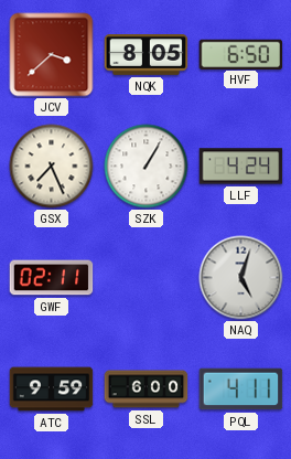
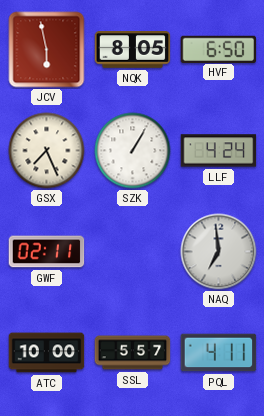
JCV: 3:38 -> 5:58 (47, 50)
NAQ: 5:03 -> 6:59 (219, 252)
ATC: 9:59 -> 10:00 (47, 353)
SSL: 6:00 -> 5:57 (133, 353)
